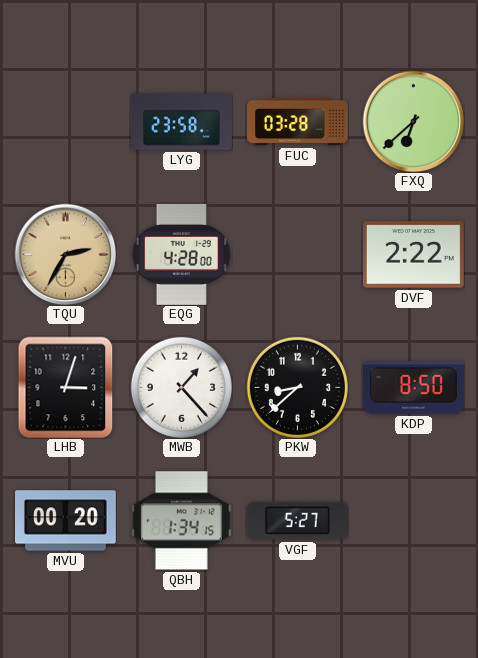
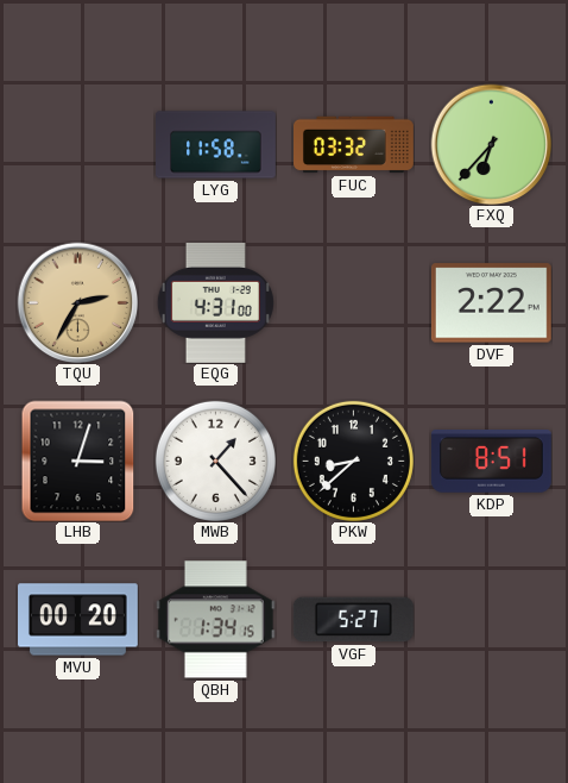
LYG: 23:58 -> 11:58 (216, 145)
FUC: 03:28 -> 03:32 (354, 145)
FXQ: 6:38 -> 6:37 (491, 144)
EQG: 4:28 -> 4:31 (215, 302)
KDP: 8:50 -> 8:51 (491, 462)
